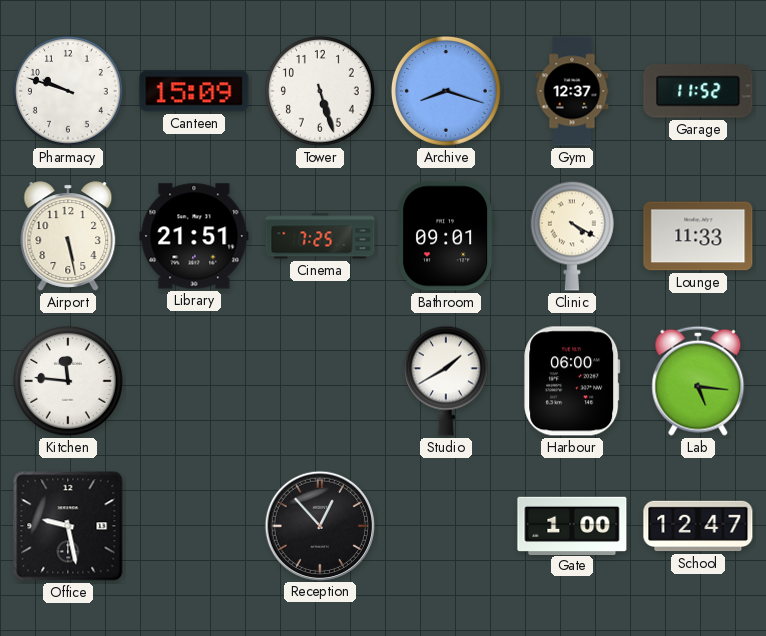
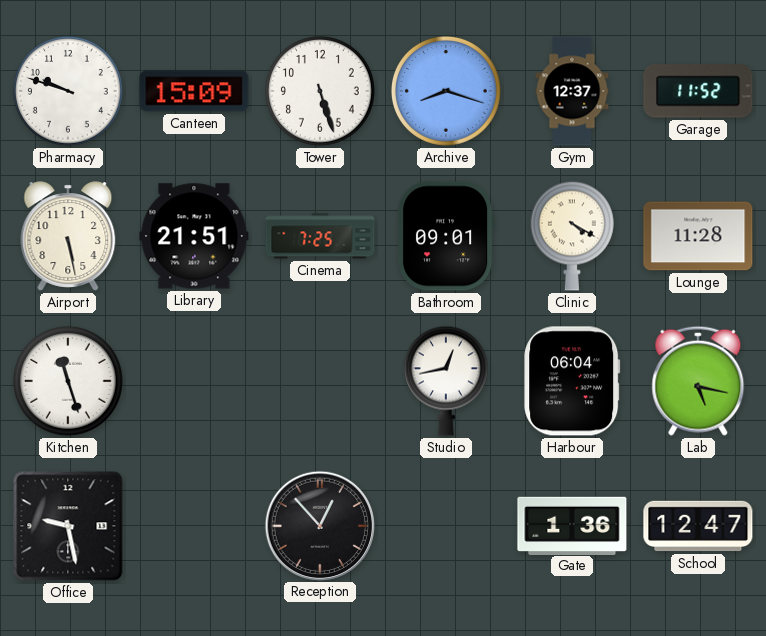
Lounge: 11:33 -> 11:28 (698, 236)
Kitchen: 11:46 -> 11:27 (68, 381)
Studio: 1:40 -> 12:43 (446, 381)
Harbour: 06:00 -> 06:04 (572, 381)
Lab: 5:16 -> 5:17 (698, 381)
Gate: 1:00 -> 1:36 (572, 525)
